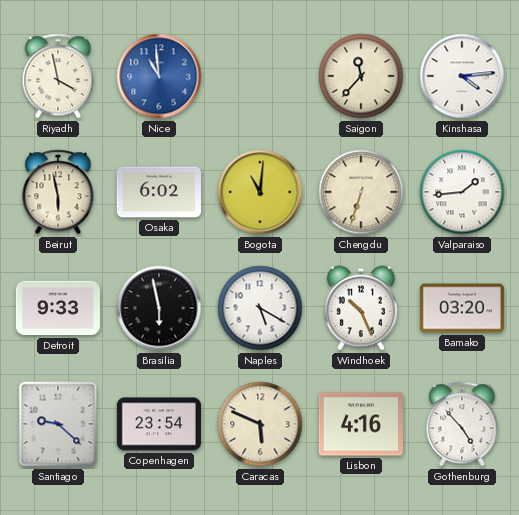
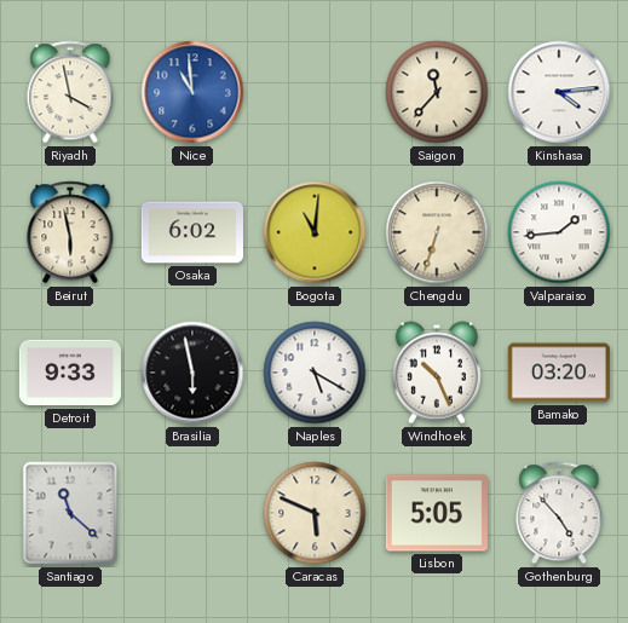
Santiago: 9:22 -> 11:22 (70, 513)
Copenhagen: 23:54 -> none (159, 424)
Lisbon: 4:16 -> 5:05 (437, 513)
